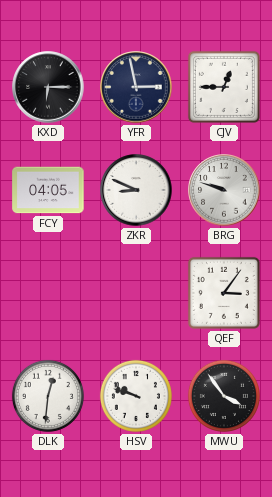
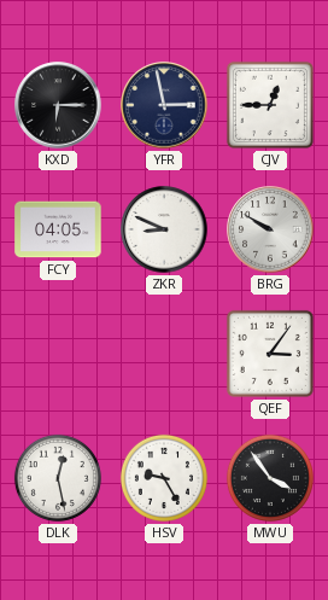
BRG: 9:48 -> 9:50 (270, 229)
DLK: 12:31 -> 12:28 (58, 478)
HSV: 9:48 -> 9:25 (164, 478)
